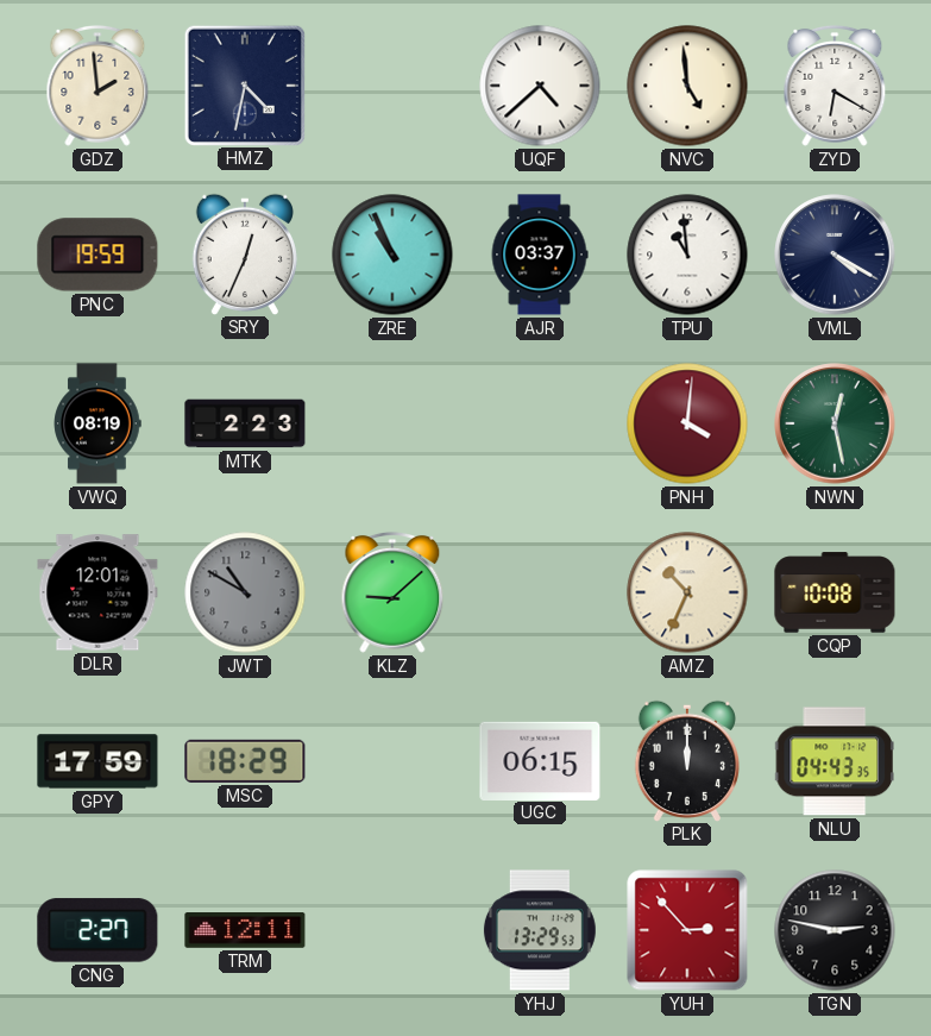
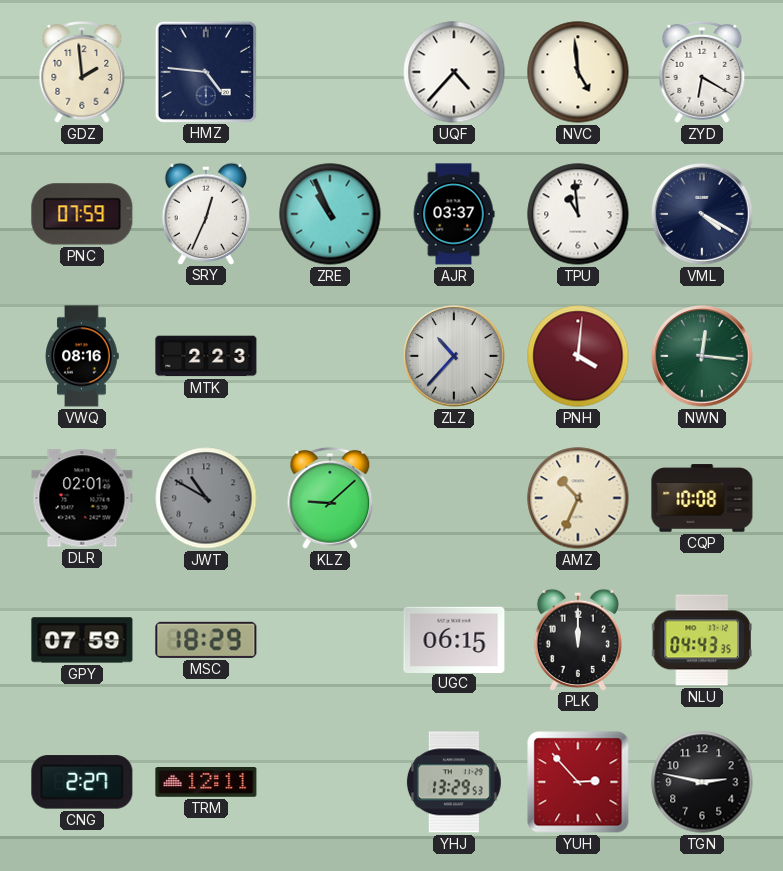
HMZ: 4:32 -> 4:46 (205, 71)
UQF: 4:38 -> 4:37 (454, 72)
PNC: 19:59 -> 07:59 (82, 214)
VWQ: 08:19 -> 08:16 (82, 356)
ZLZ: none -> 10:37 (454, 356)
NWN: 12:28 -> 12:16 (702, 356)
DLR: 12:01 -> 02:01 (82, 498)
GPY: 17:59 -> 07:59 (82, 640)
